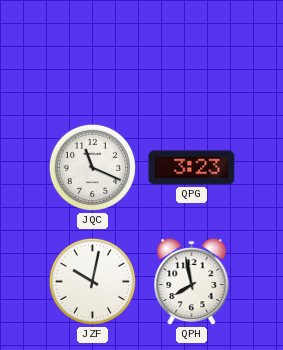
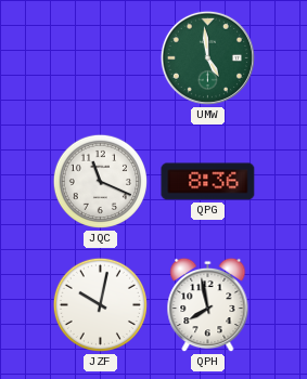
UMW: none -> 4:59 (207, 57)
QPG: 3:23 -> 8:36 (208, 182)
